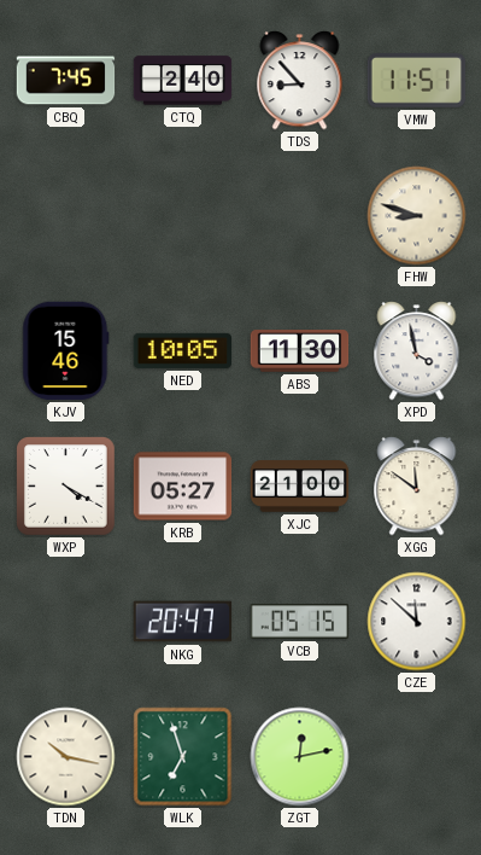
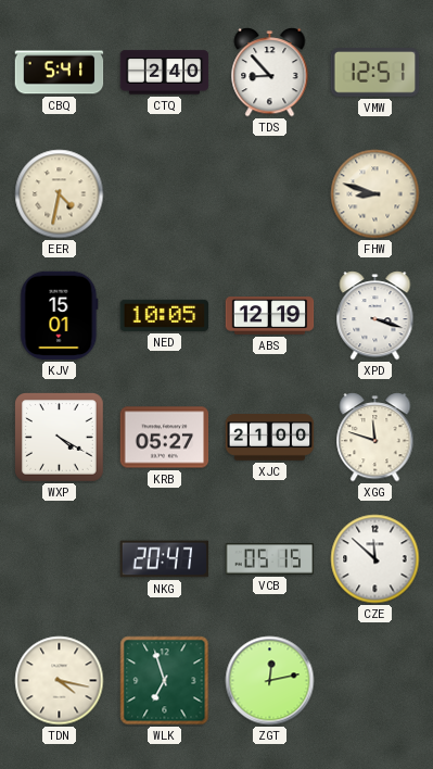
CBQ: 7:45 -> 5:41 (60, 73)
VMW: 11:51 -> 12:51 (375, 73)
EER: none -> 4:32 (60, 194)
KJV: 15:46 -> 15:01 (60, 316)
ABS: 11:30 -> 12:19 (270, 316)
XPD: 3:58 -> 3:18 (375, 316)
XGG: 11:51 -> 11:48 (375, 438)
TDN: 10:17 -> 4:17 (60, 681)
